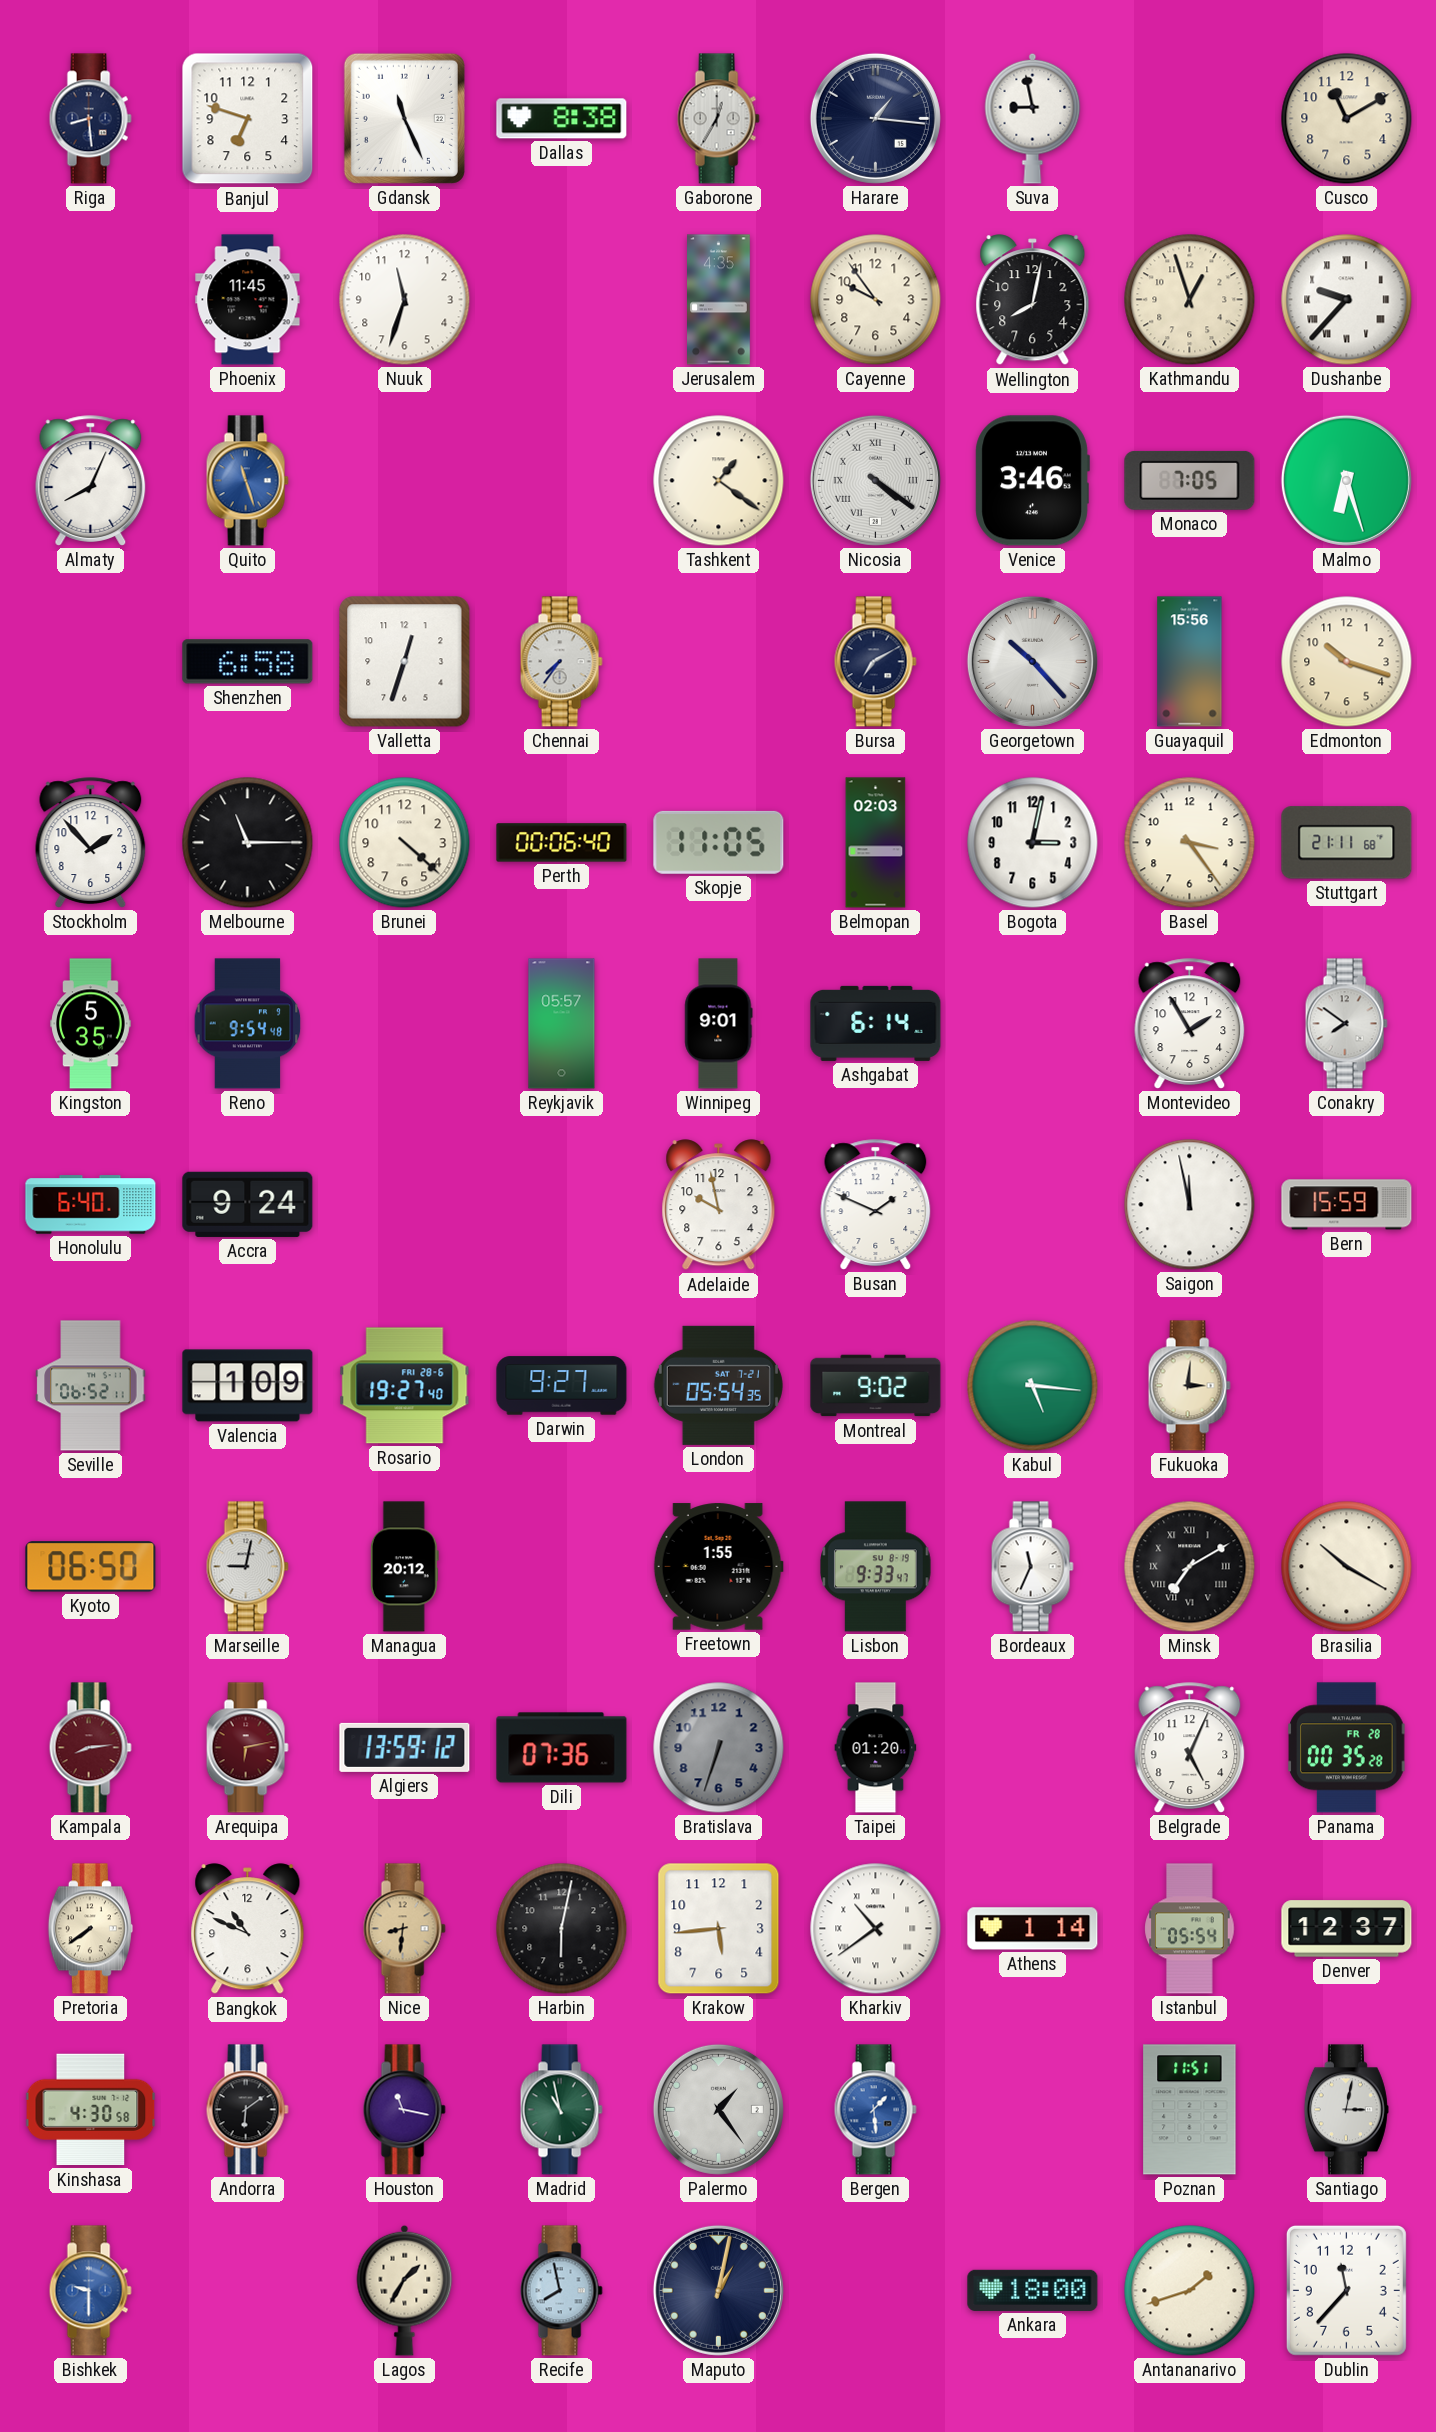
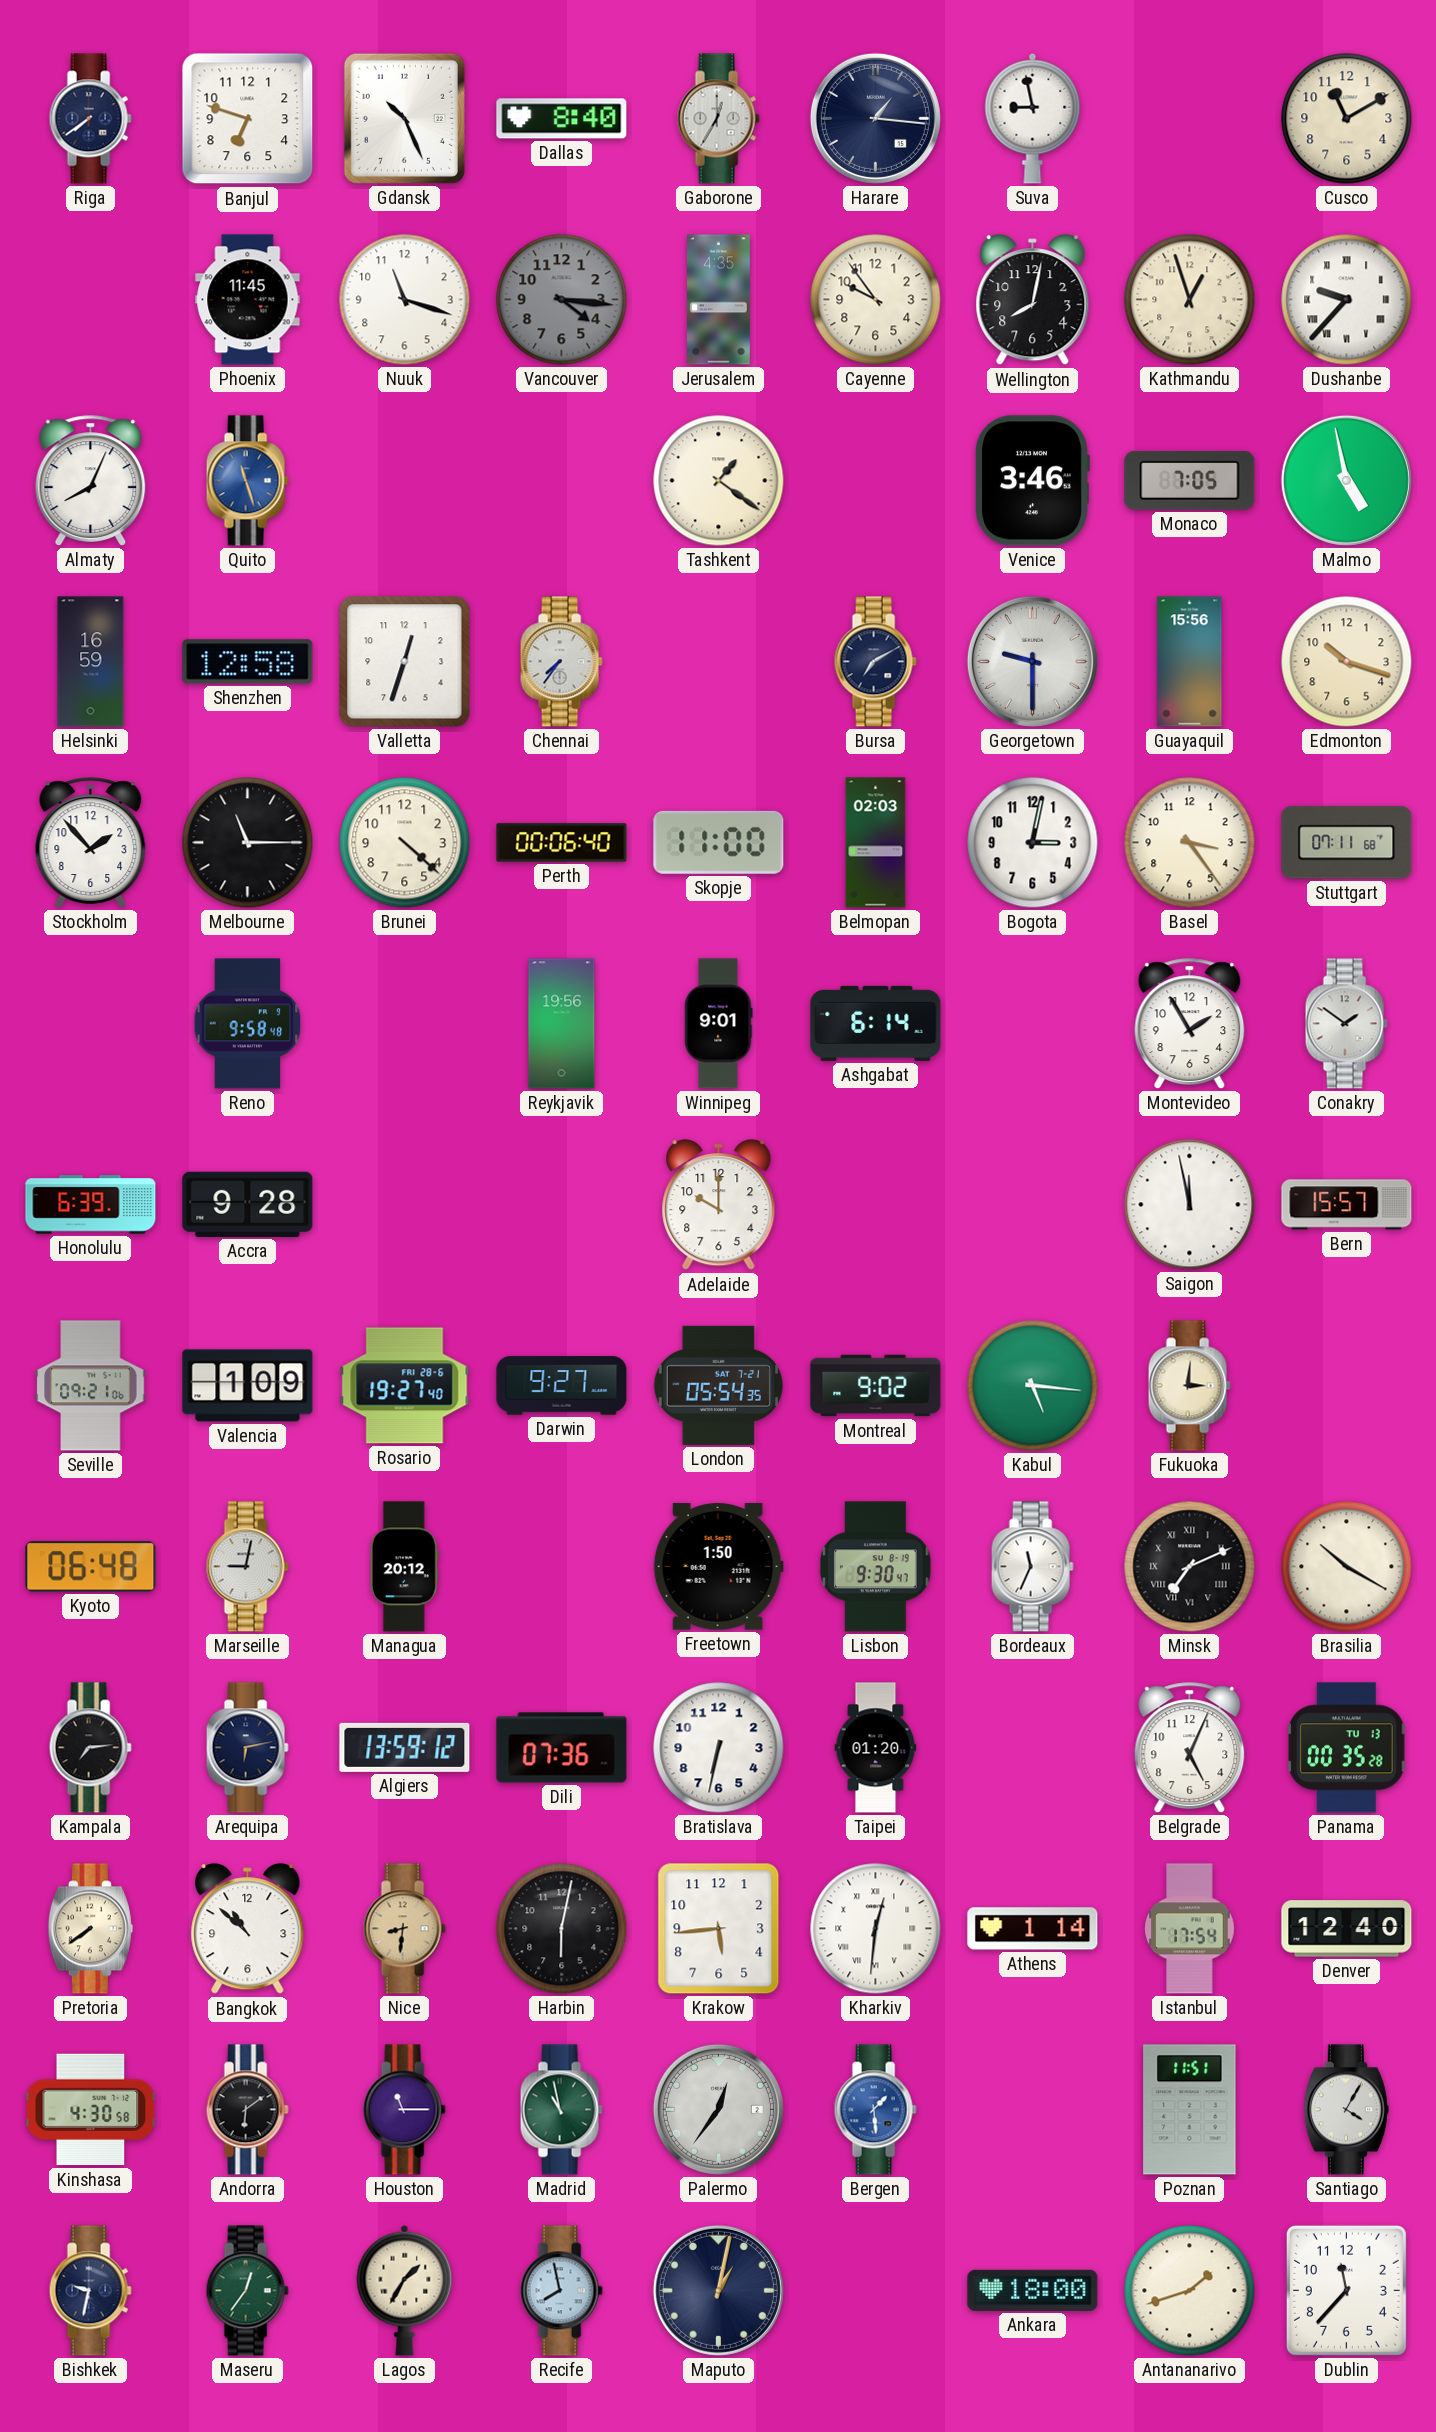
Riga: 8:29 -> 7:39 (90, 119)
Gdansk: 11:26 -> 10:26 (404, 118)
Dallas: 8:38 -> 8:40 (562, 119)
Nuuk: 11:33 -> 11:18 (405, 300)
Vancouver: none -> 4:16 (562, 300)
Nicosia: 4:21 -> none (875, 480)
Malmo: 6:27 -> 4:58 (1346, 480)
Helsinki: none -> 16:59 (91, 662)
Shenzhen: 6:58 -> 12:58 (248, 662)
Georgetown: 10:23 -> 9:30 (1032, 661)
Skopje: 11:05 -> 11:00 (719, 842)
Stuttgart: 21:11 -> 07:11 (1347, 843)
Kingston: 5:35 -> none (91, 1024)
Reno: 9:54 -> 9:58 (248, 1024)
Reykjavik: 05:57 -> 19:56 (562, 1024)
Conakry: 7:51 -> 1:51 (1346, 1024)
Honolulu: 6:40 -> 6:39 (91, 1205)
Accra: 9:24 -> 9:28 (248, 1204)
Adelaide: 9:58 -> 10:00 (719, 1205)
Busan: 1:49 -> none (876, 1205)
Bern: 15:59 -> 15:57 (1347, 1205)
Seville: 06:52 -> 09:21 (91, 1386)
Kyoto: 06:50 -> 06:48 (91, 1567)
Freetown: 1:55 -> 1:50 (718, 1567)
Lisbon: 9:33 -> 9:30 (876, 1567)
Minsk: 7:10 -> 7:11 (1190, 1567)
Kampala: 8:14 -> 7:14 (90, 1748)
Kampala dial: burgundy -> black (90, 1748)
Arequipa dial: burgundy -> navy (247, 1748)
Bratislava: 6:33 -> 6:32 (719, 1748)
Bratislava dial: grey -> white (719, 1748)
Panama date: FR 28 -> TU 13 (1347, 1748)
Bangkok: 10:49 -> 10:52 (248, 1929)
Kharkiv: 10:39 -> 12:31 (876, 1929)
Istanbul: 05:54 -> 17:54 (1190, 1929)
Denver: 12:37 -> 12:40 (1347, 1929)
Houston: 11:17 -> 11:15 (404, 2110)
Palermo: 1:24 -> 12:36 (718, 2109)
Santiago: 3:02 -> 4:05 (1346, 2110)
Bishkek: 9:30 -> 9:32 (90, 2291)
Bishkek dial: blue -> navy (90, 2291)
Maseru: none -> 12:36 (247, 2291)
